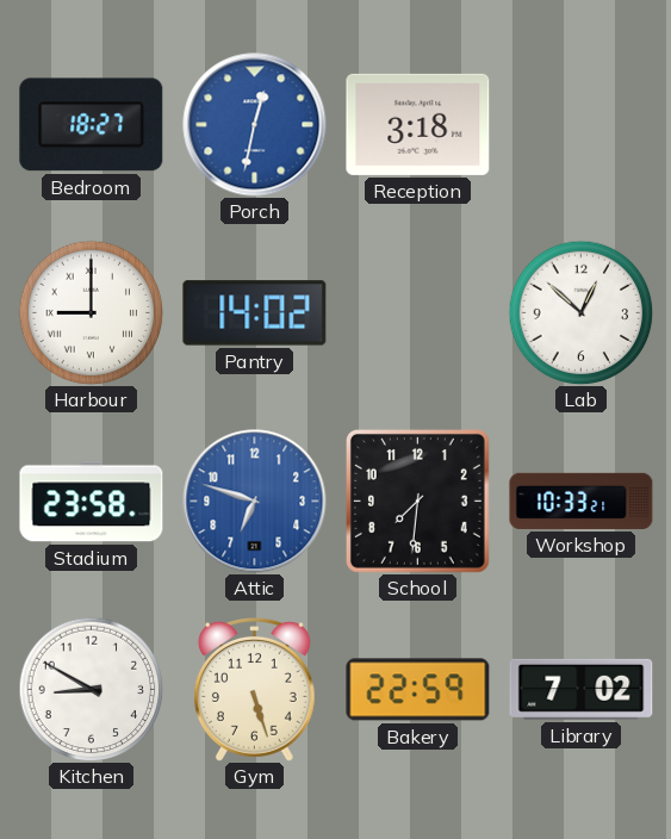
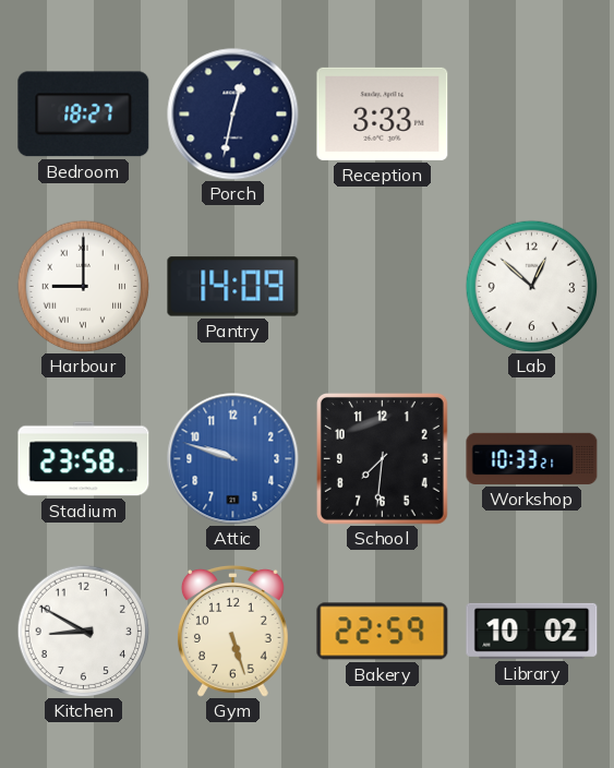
Porch dial: blue -> navy (233, 115)
Reception: 3:18 -> 3:33 (383, 113)
Pantry: 14:02 -> 14:09 (233, 287)
Attic: 6:48 -> 9:48 (233, 459)
Library: 7:02 -> 10:02 (532, 631)
